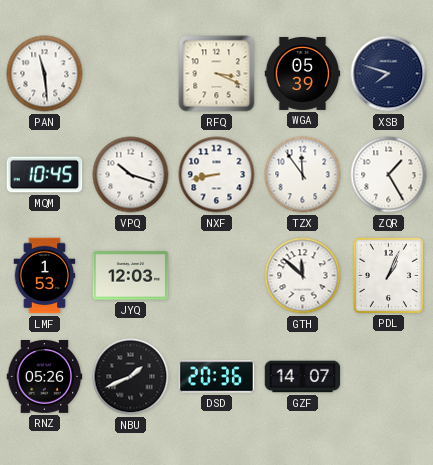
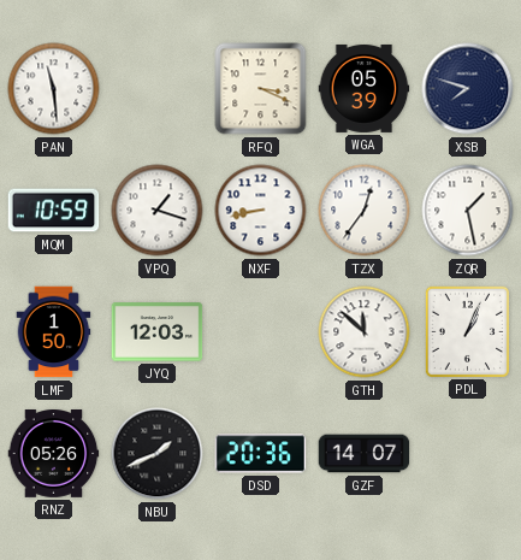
MQM: 10:45 -> 10:59 (54, 211)
VPQ: 10:18 -> 1:18 (158, 211)
TZX: 11:54 -> 12:36 (365, 211)
ZQR: 1:25 -> 1:28 (468, 211)
LMF: 1:53 -> 1:50 (54, 332)
